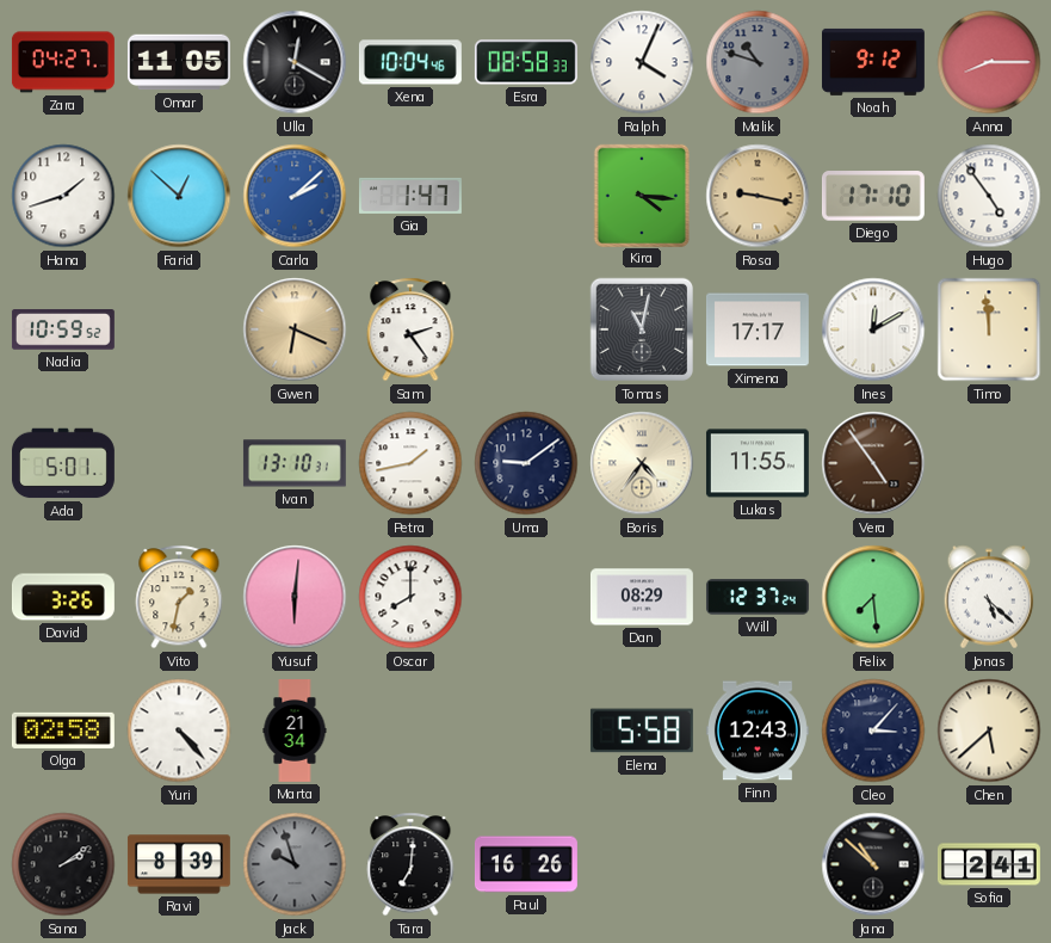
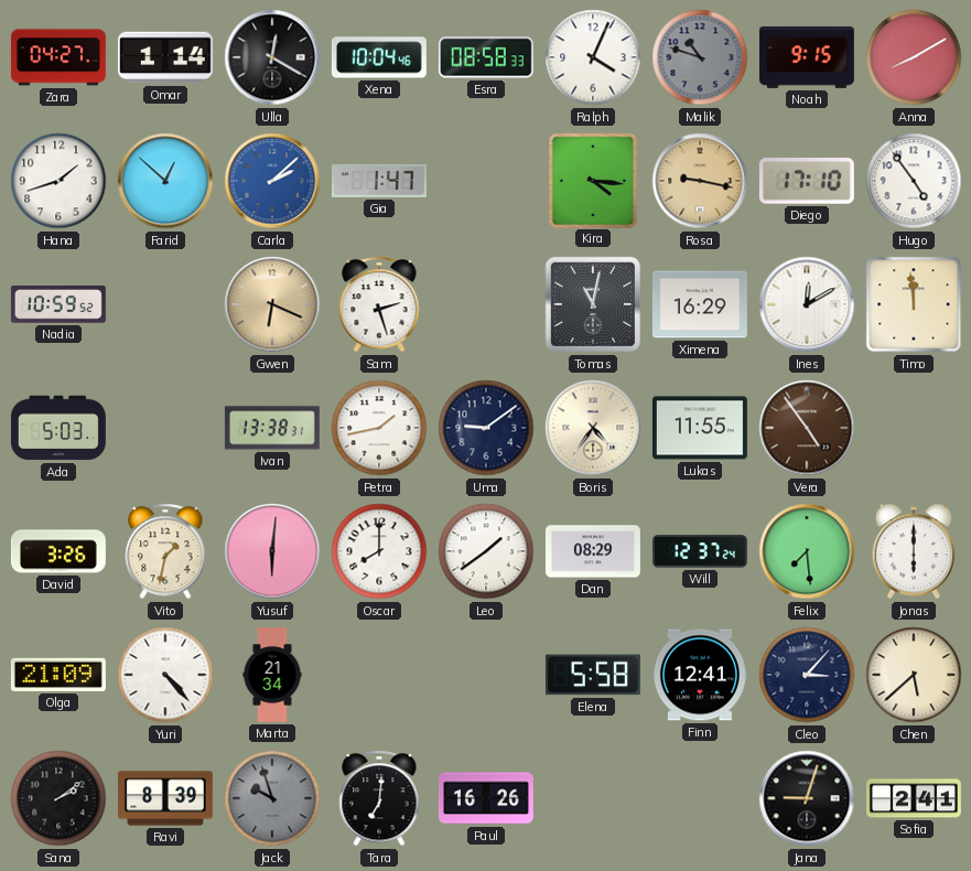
Omar: 11:05 -> 1:14 (165, 57)
Noah: 9:12 -> 9:15 (807, 57)
Anna: 8:15 -> 8:10 (914, 57)
Sam: 2:24 -> 2:27 (379, 304)
Ximena: 17:17 -> 16:29 (700, 304)
Ada: 5:01 -> 5:03 (58, 428)
Ivan: 13:10 -> 13:38 (272, 428)
Leo: none -> 1:39 (486, 551)
Jonas: 5:22 -> 6:00 (914, 551)
Olga: 02:58 -> 21:09 (58, 675)
Finn: 12:43 -> 12:41 (700, 675)
Jana: 10:52 -> 9:03 (807, 798)
